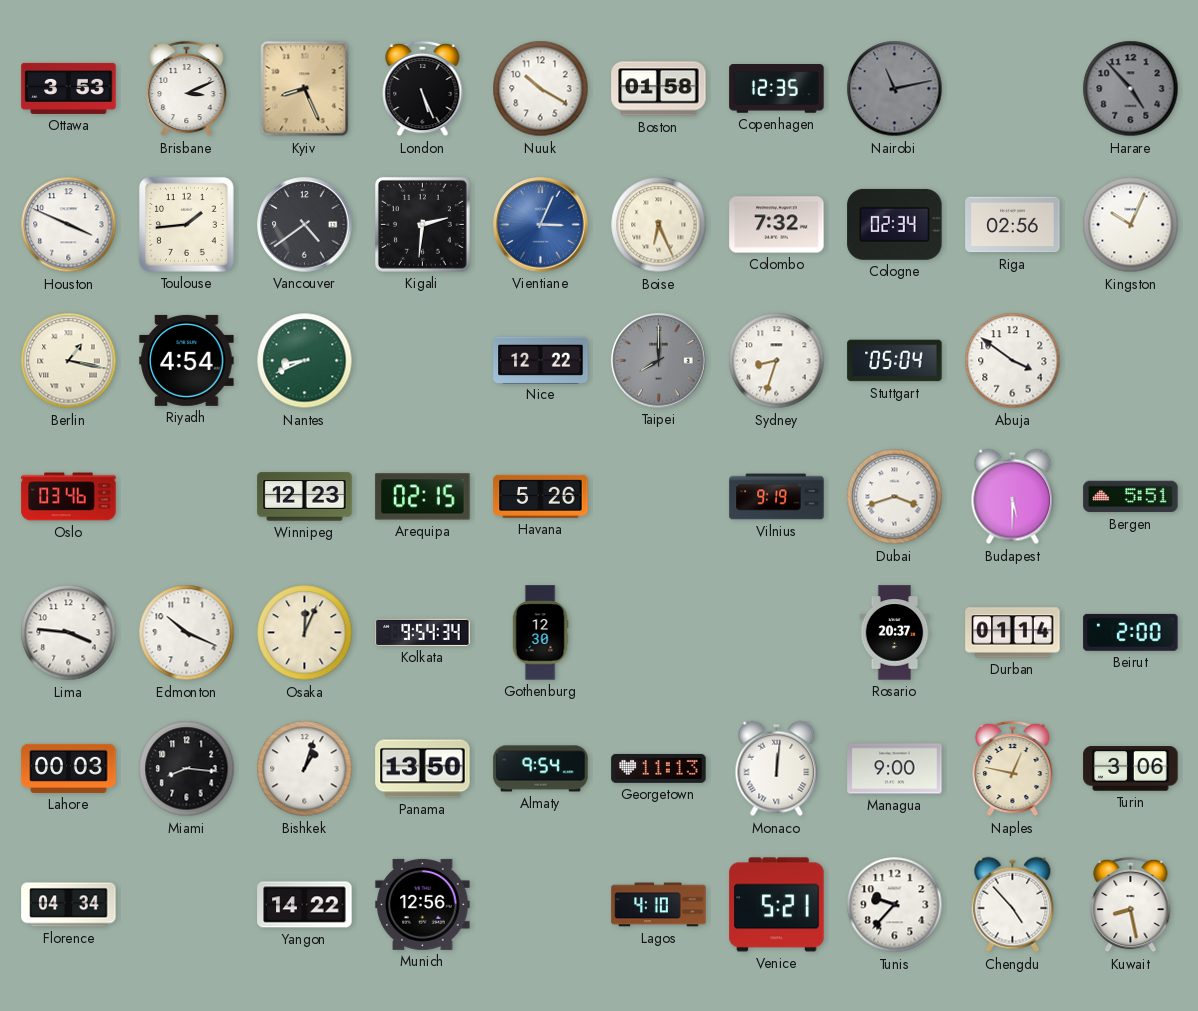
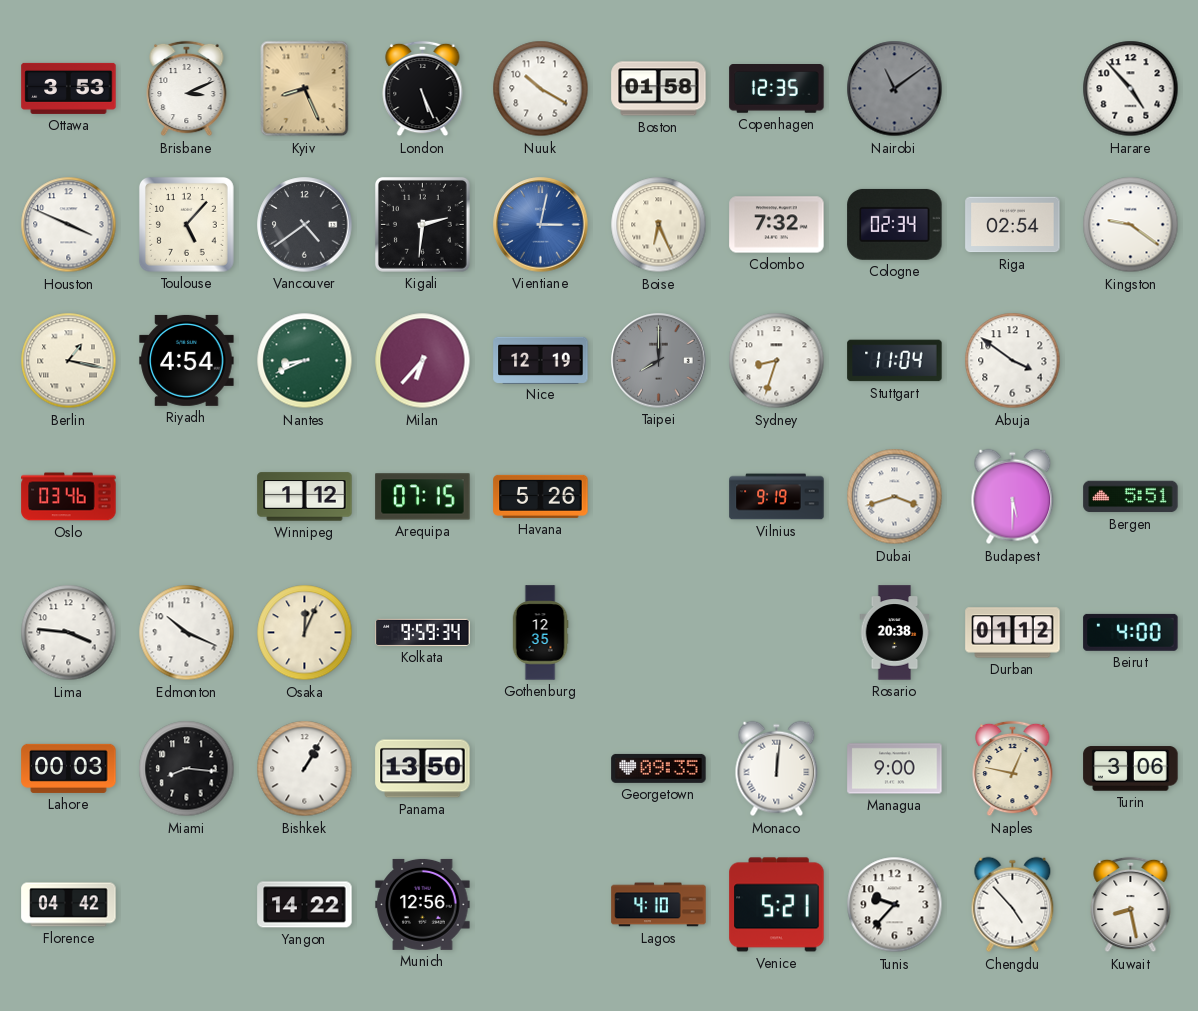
Nairobi: 11:13 -> 11:09 (895, 89)
Harare dial: grey -> white (1131, 89)
Toulouse: 1:44 -> 5:07 (186, 224)
Vientiane: 3:04 -> 3:02 (541, 225)
Riga: 02:56 -> 02:54 (1013, 225)
Kingston: 10:04 -> 9:21 (1131, 225)
Milan: none -> 6:37 (423, 361)
Nice: 12:22 -> 12:19 (541, 360)
Stuttgart: 05:04 -> 11:04 (895, 361)
Winnipeg: 12:23 -> 1:12 (305, 497)
Arequipa: 02:15 -> 07:15 (423, 497)
Kolkata: 9:54 -> 9:59 (423, 632)
Gothenburg: 12:30 -> 12:35 (540, 633)
Rosario: 20:37 -> 20:38 (895, 633)
Durban: 01:14 -> 01:12 (1013, 633)
Beirut: 2:00 -> 4:00 (1131, 632)
Bishkek: 1:03 -> 1:05 (305, 769)
Almaty: 9:54 -> none (541, 769)
Georgetown: 11:13 -> 09:35 (659, 768)
Florence: 04:34 -> 04:42 (69, 905)
